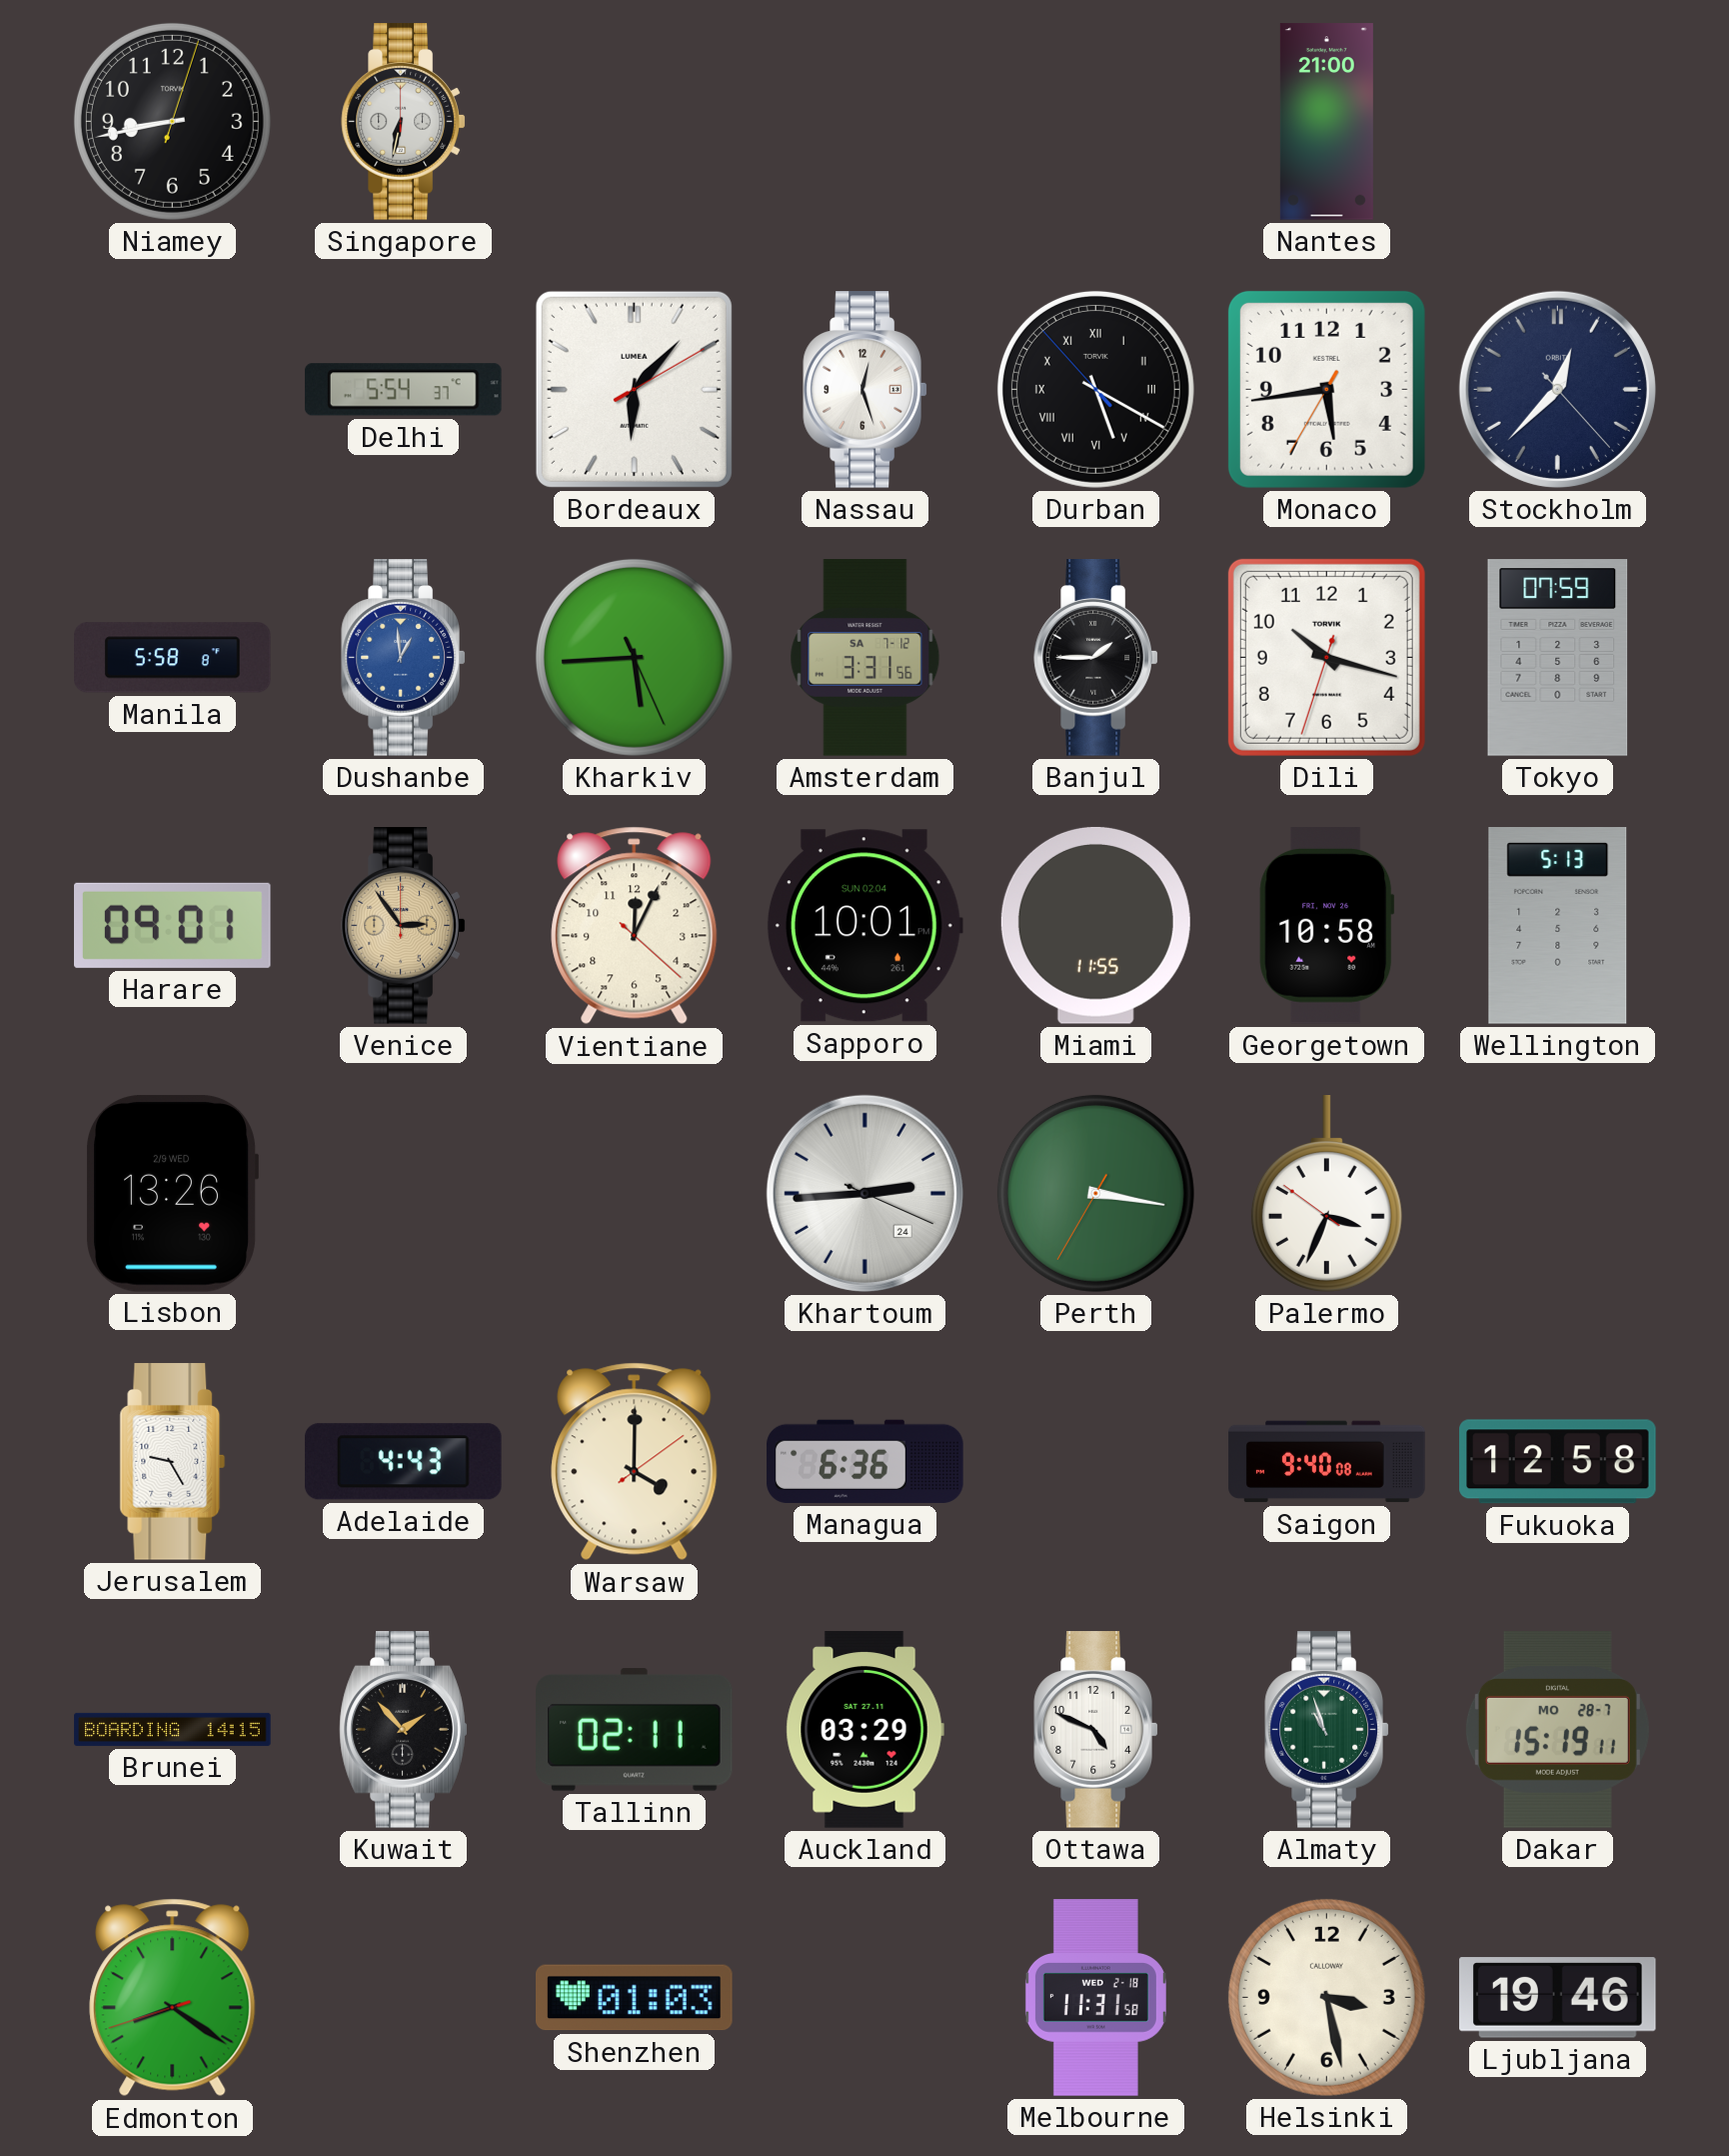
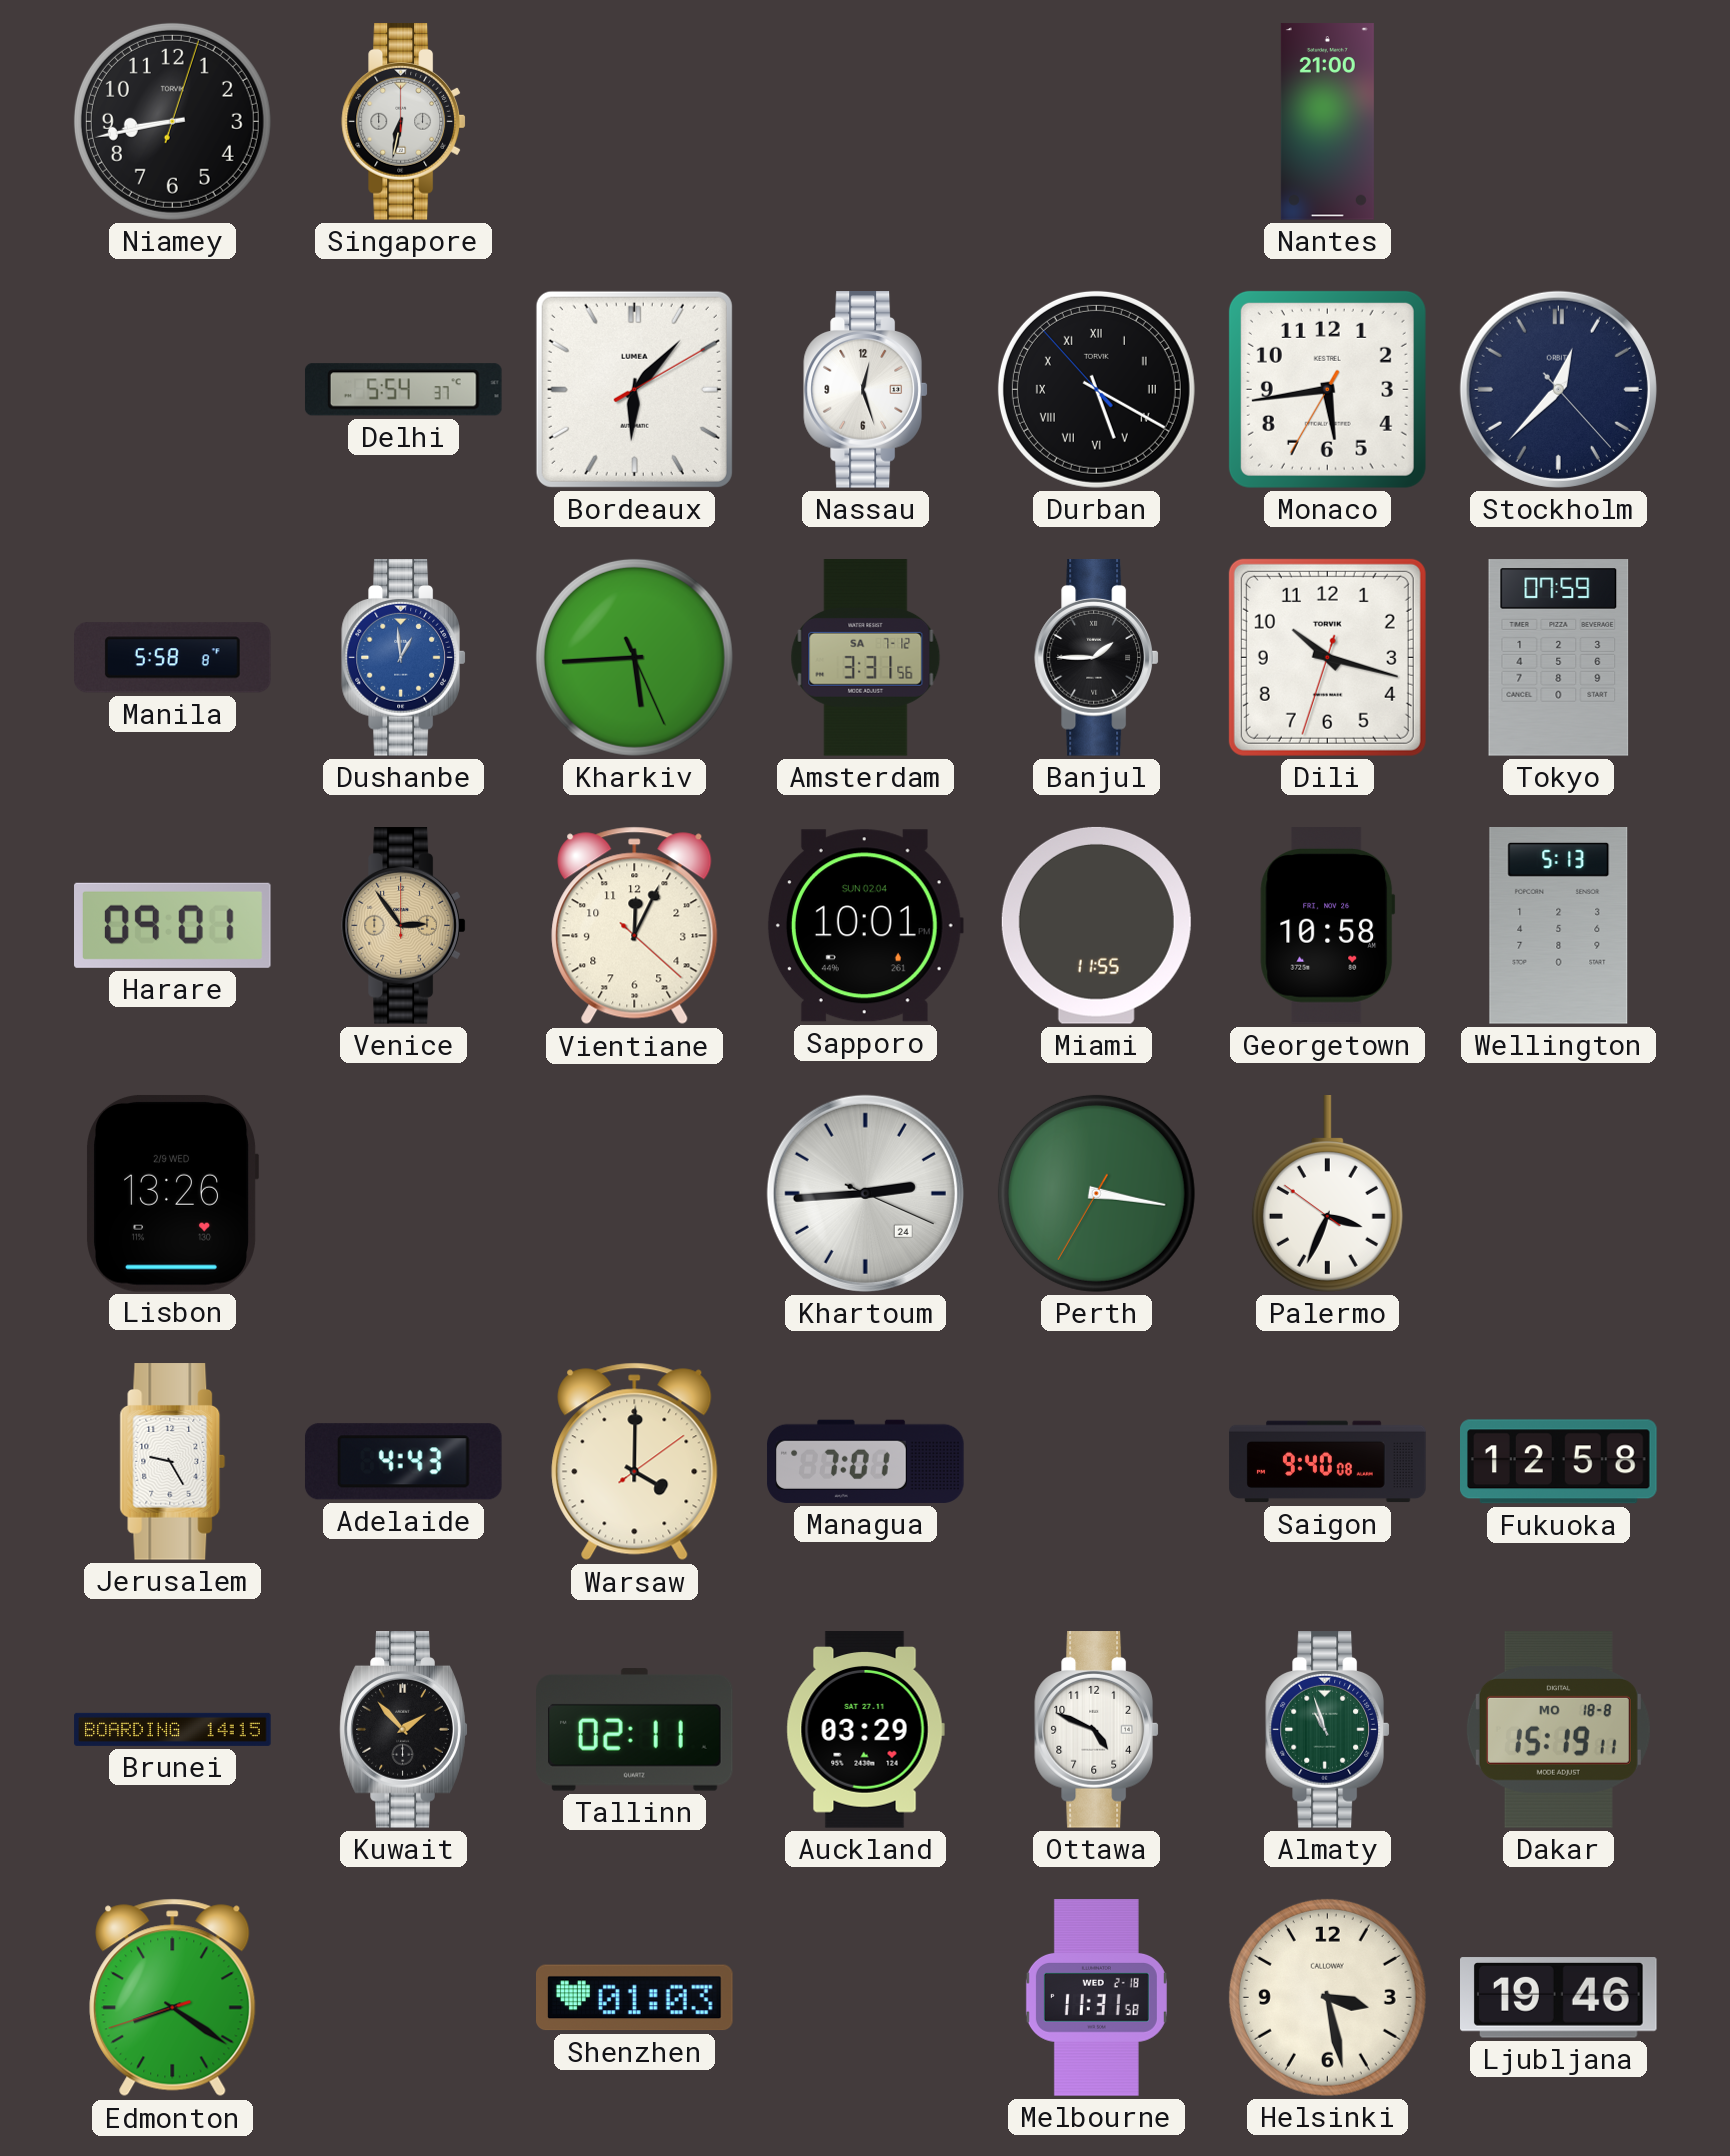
Managua: 6:36 -> 7:01 (866, 1461)
Dakar date: MO 28-7 -> MO 18-8 (1558, 1730)
